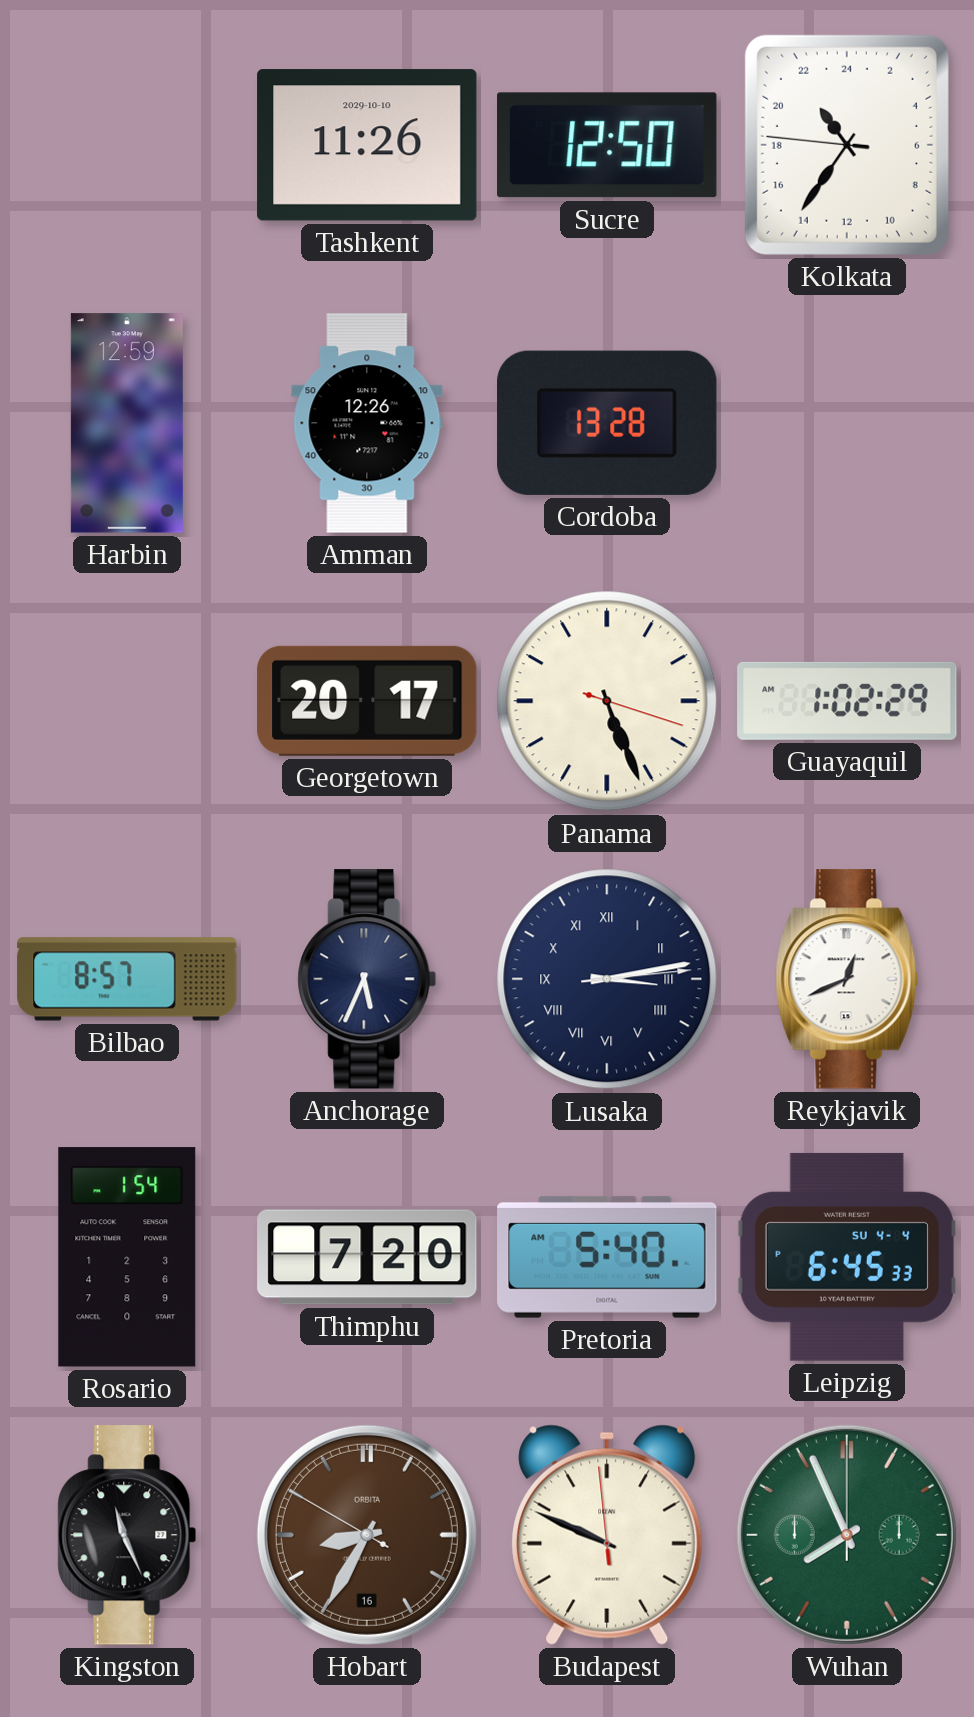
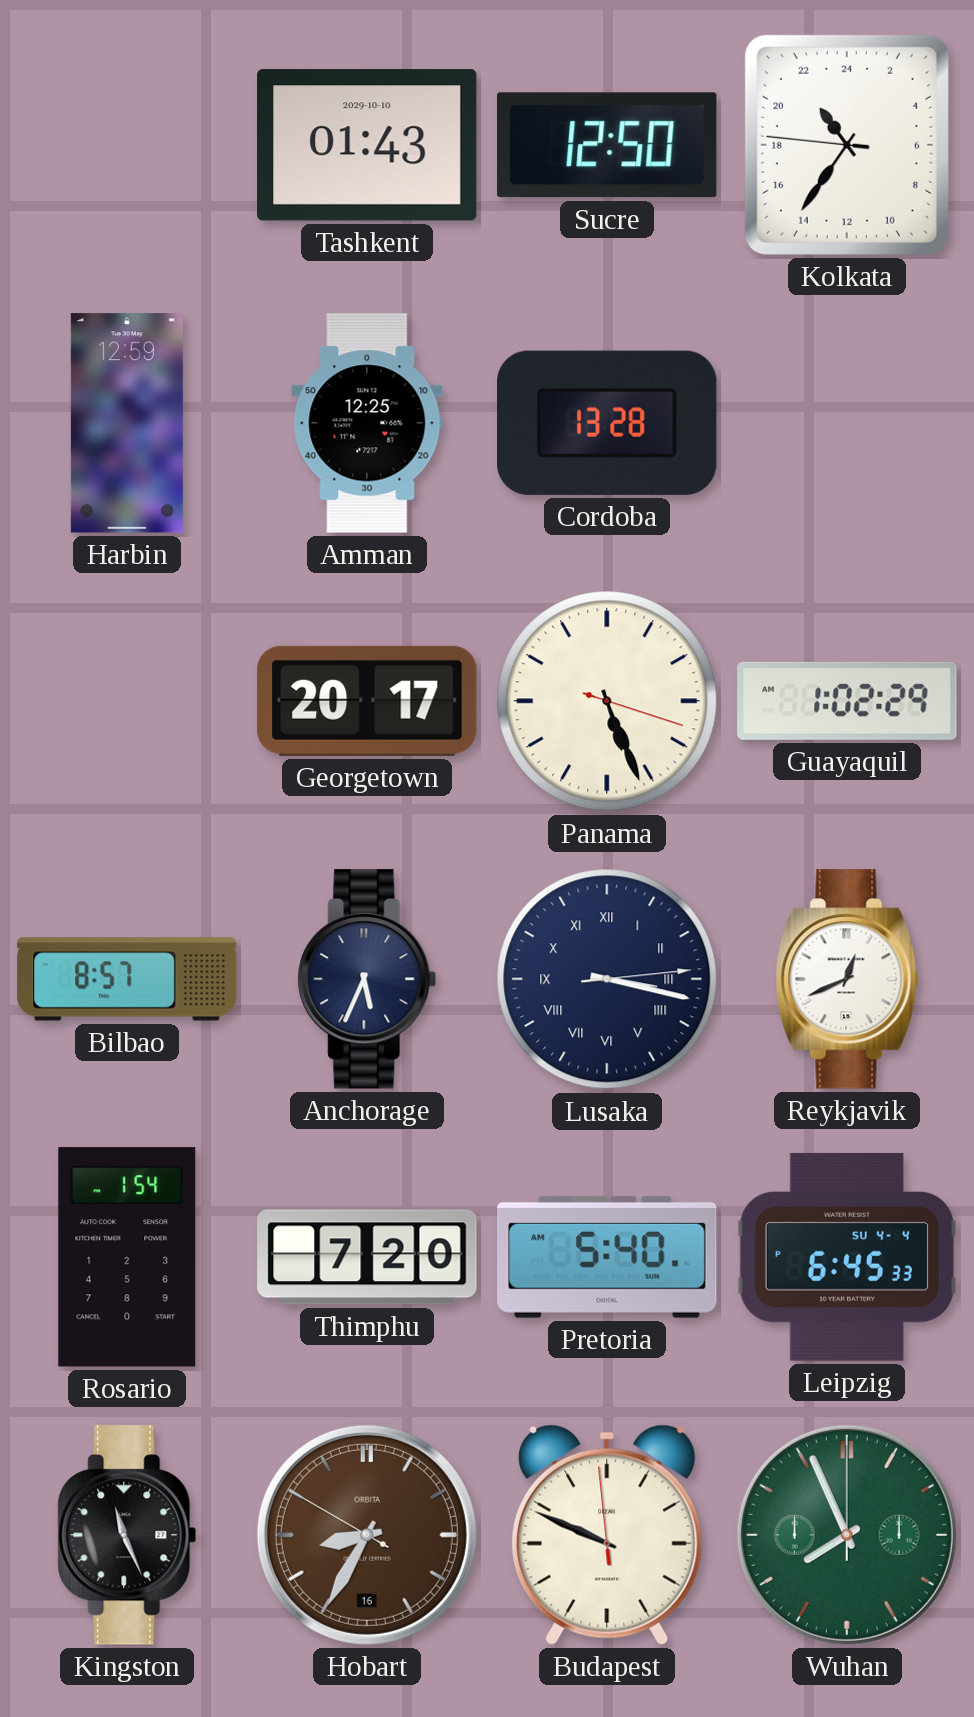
Tashkent: 11:26 -> 01:43 (367, 145)
Amman: 12:26 -> 12:25 (367, 423)
Lusaka: 3:13 -> 3:17 (607, 979)
